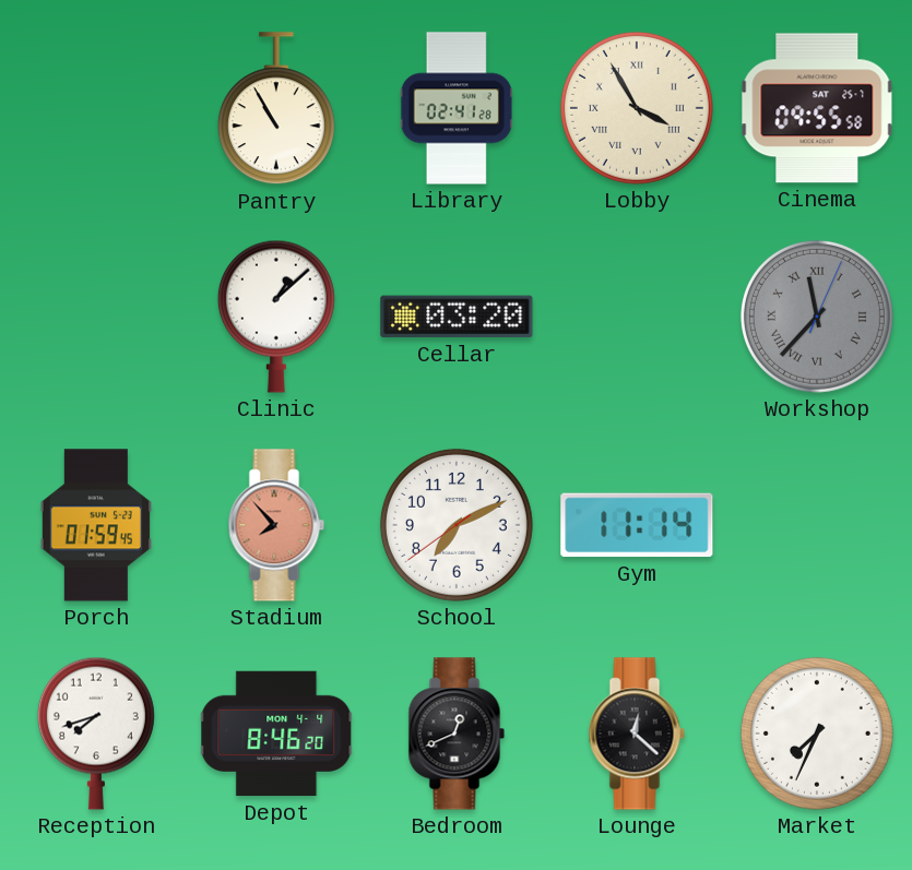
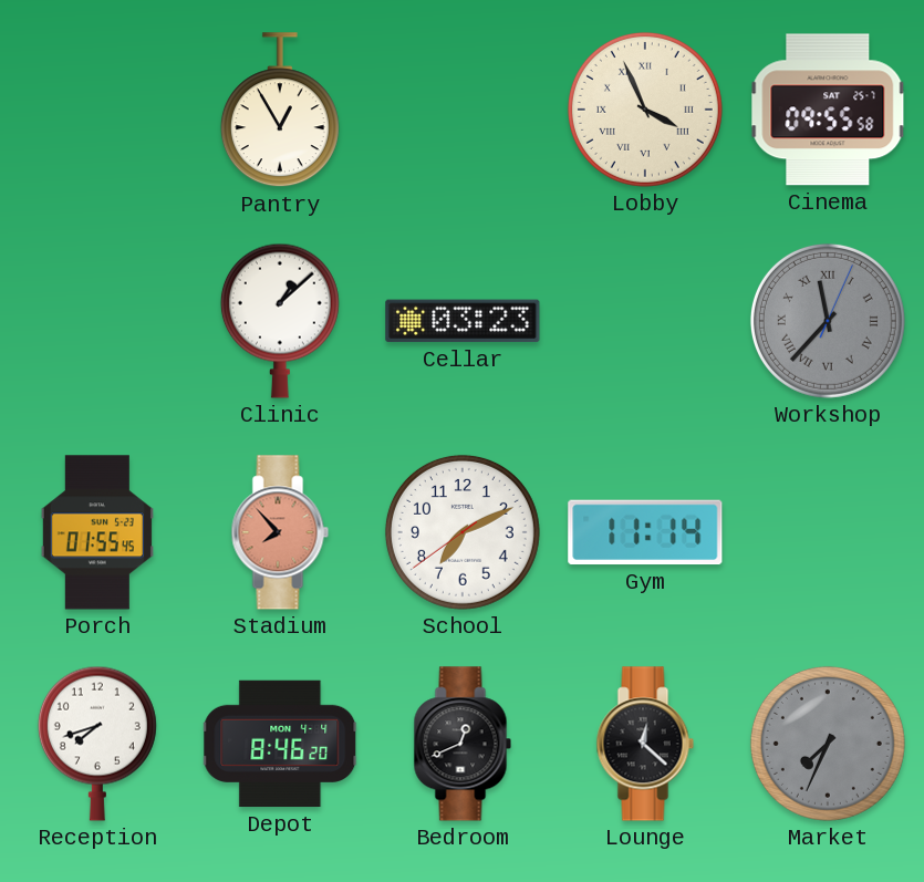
Pantry: 10:55 -> 12:55 (280, 111)
Library: 02:41 -> none (457, 108)
Lobby: 3:55 -> 3:56 (645, 110)
Cellar: 03:20 -> 03:23 (463, 321)
Porch: 01:59 -> 01:55 (97, 532)
Market dial: white -> grey (828, 744)
